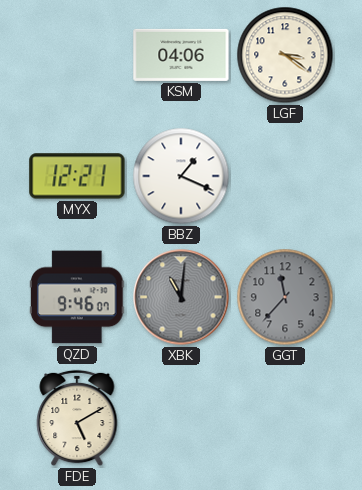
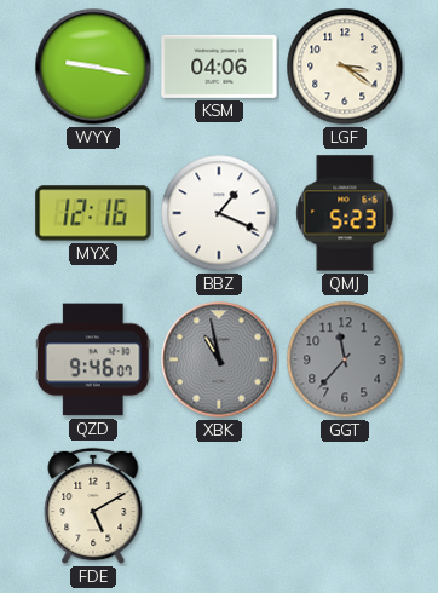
WYY: none -> 9:17 (93, 67)
MYX: 12:21 -> 12:16 (93, 213)
QMJ: none -> 5:23 (345, 213)
XBK: 11:01 -> 10:58 (219, 359)
